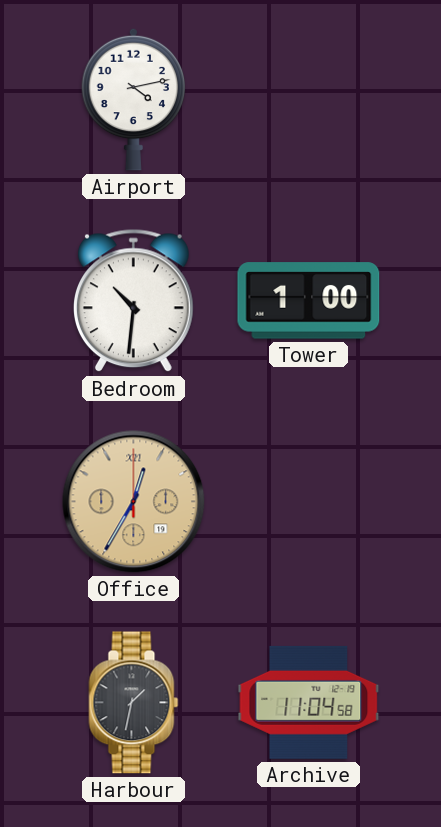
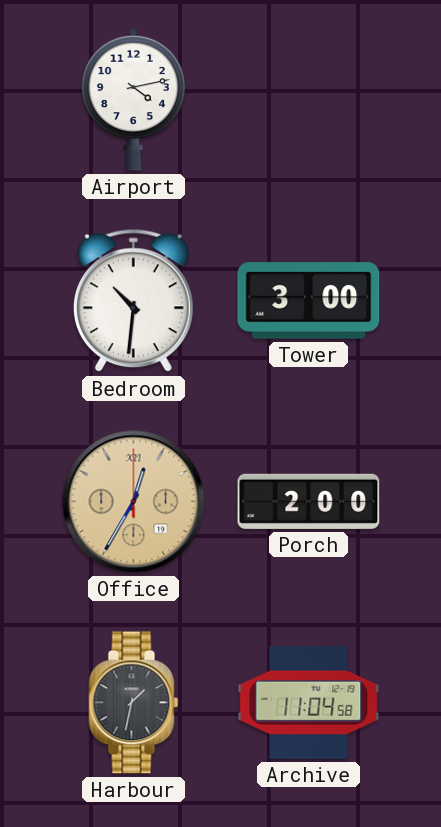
Tower: 1:00 -> 3:00 (309, 301)
Porch: none -> 2:00 (309, 501)
